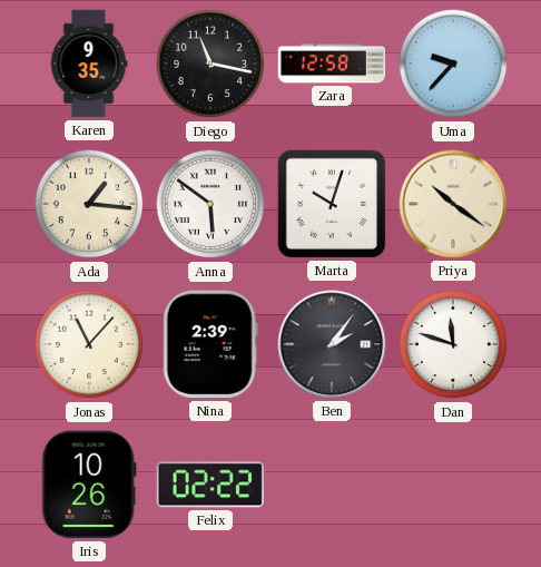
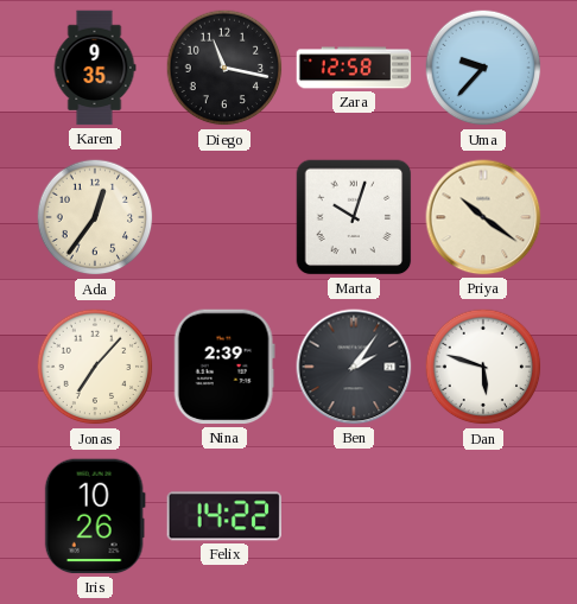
Ada: 1:16 -> 12:36 (95, 217)
Anna: 5:51 -> none (210, 204)
Jonas: 11:07 -> 7:07 (95, 367)
Dan: 11:48 -> 5:48 (483, 367)
Felix: 02:22 -> 14:22 (223, 516)
